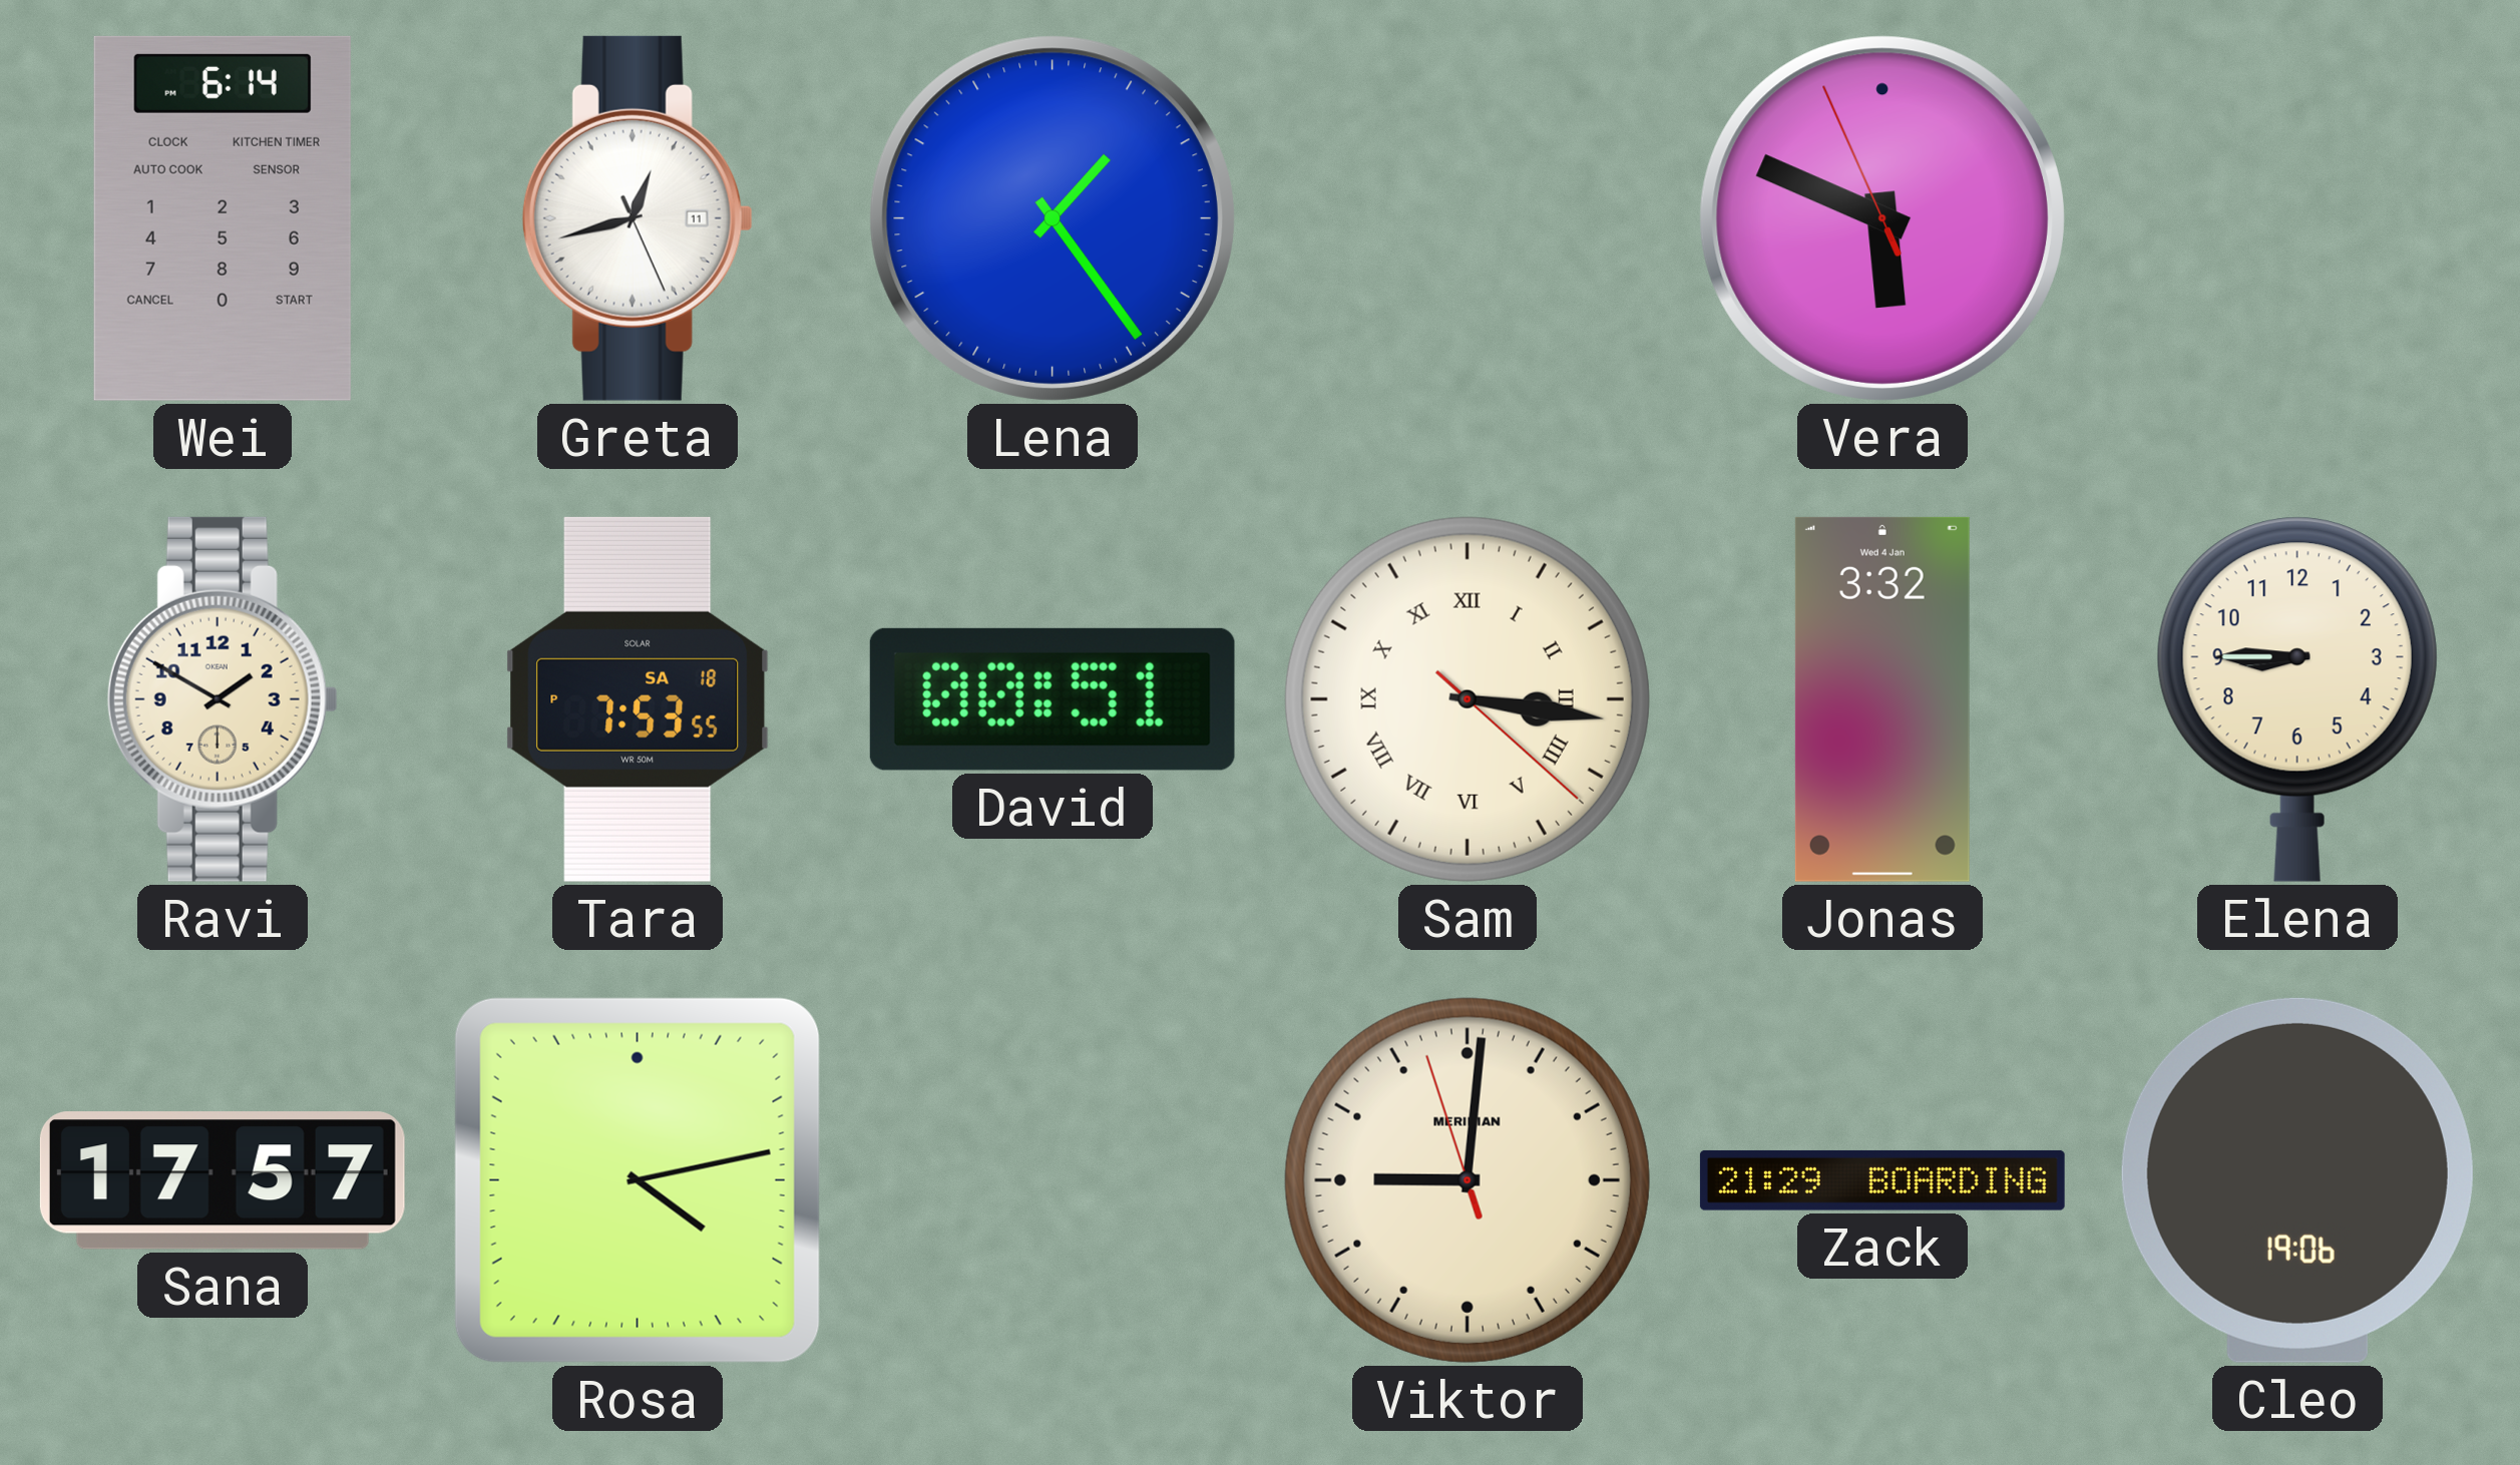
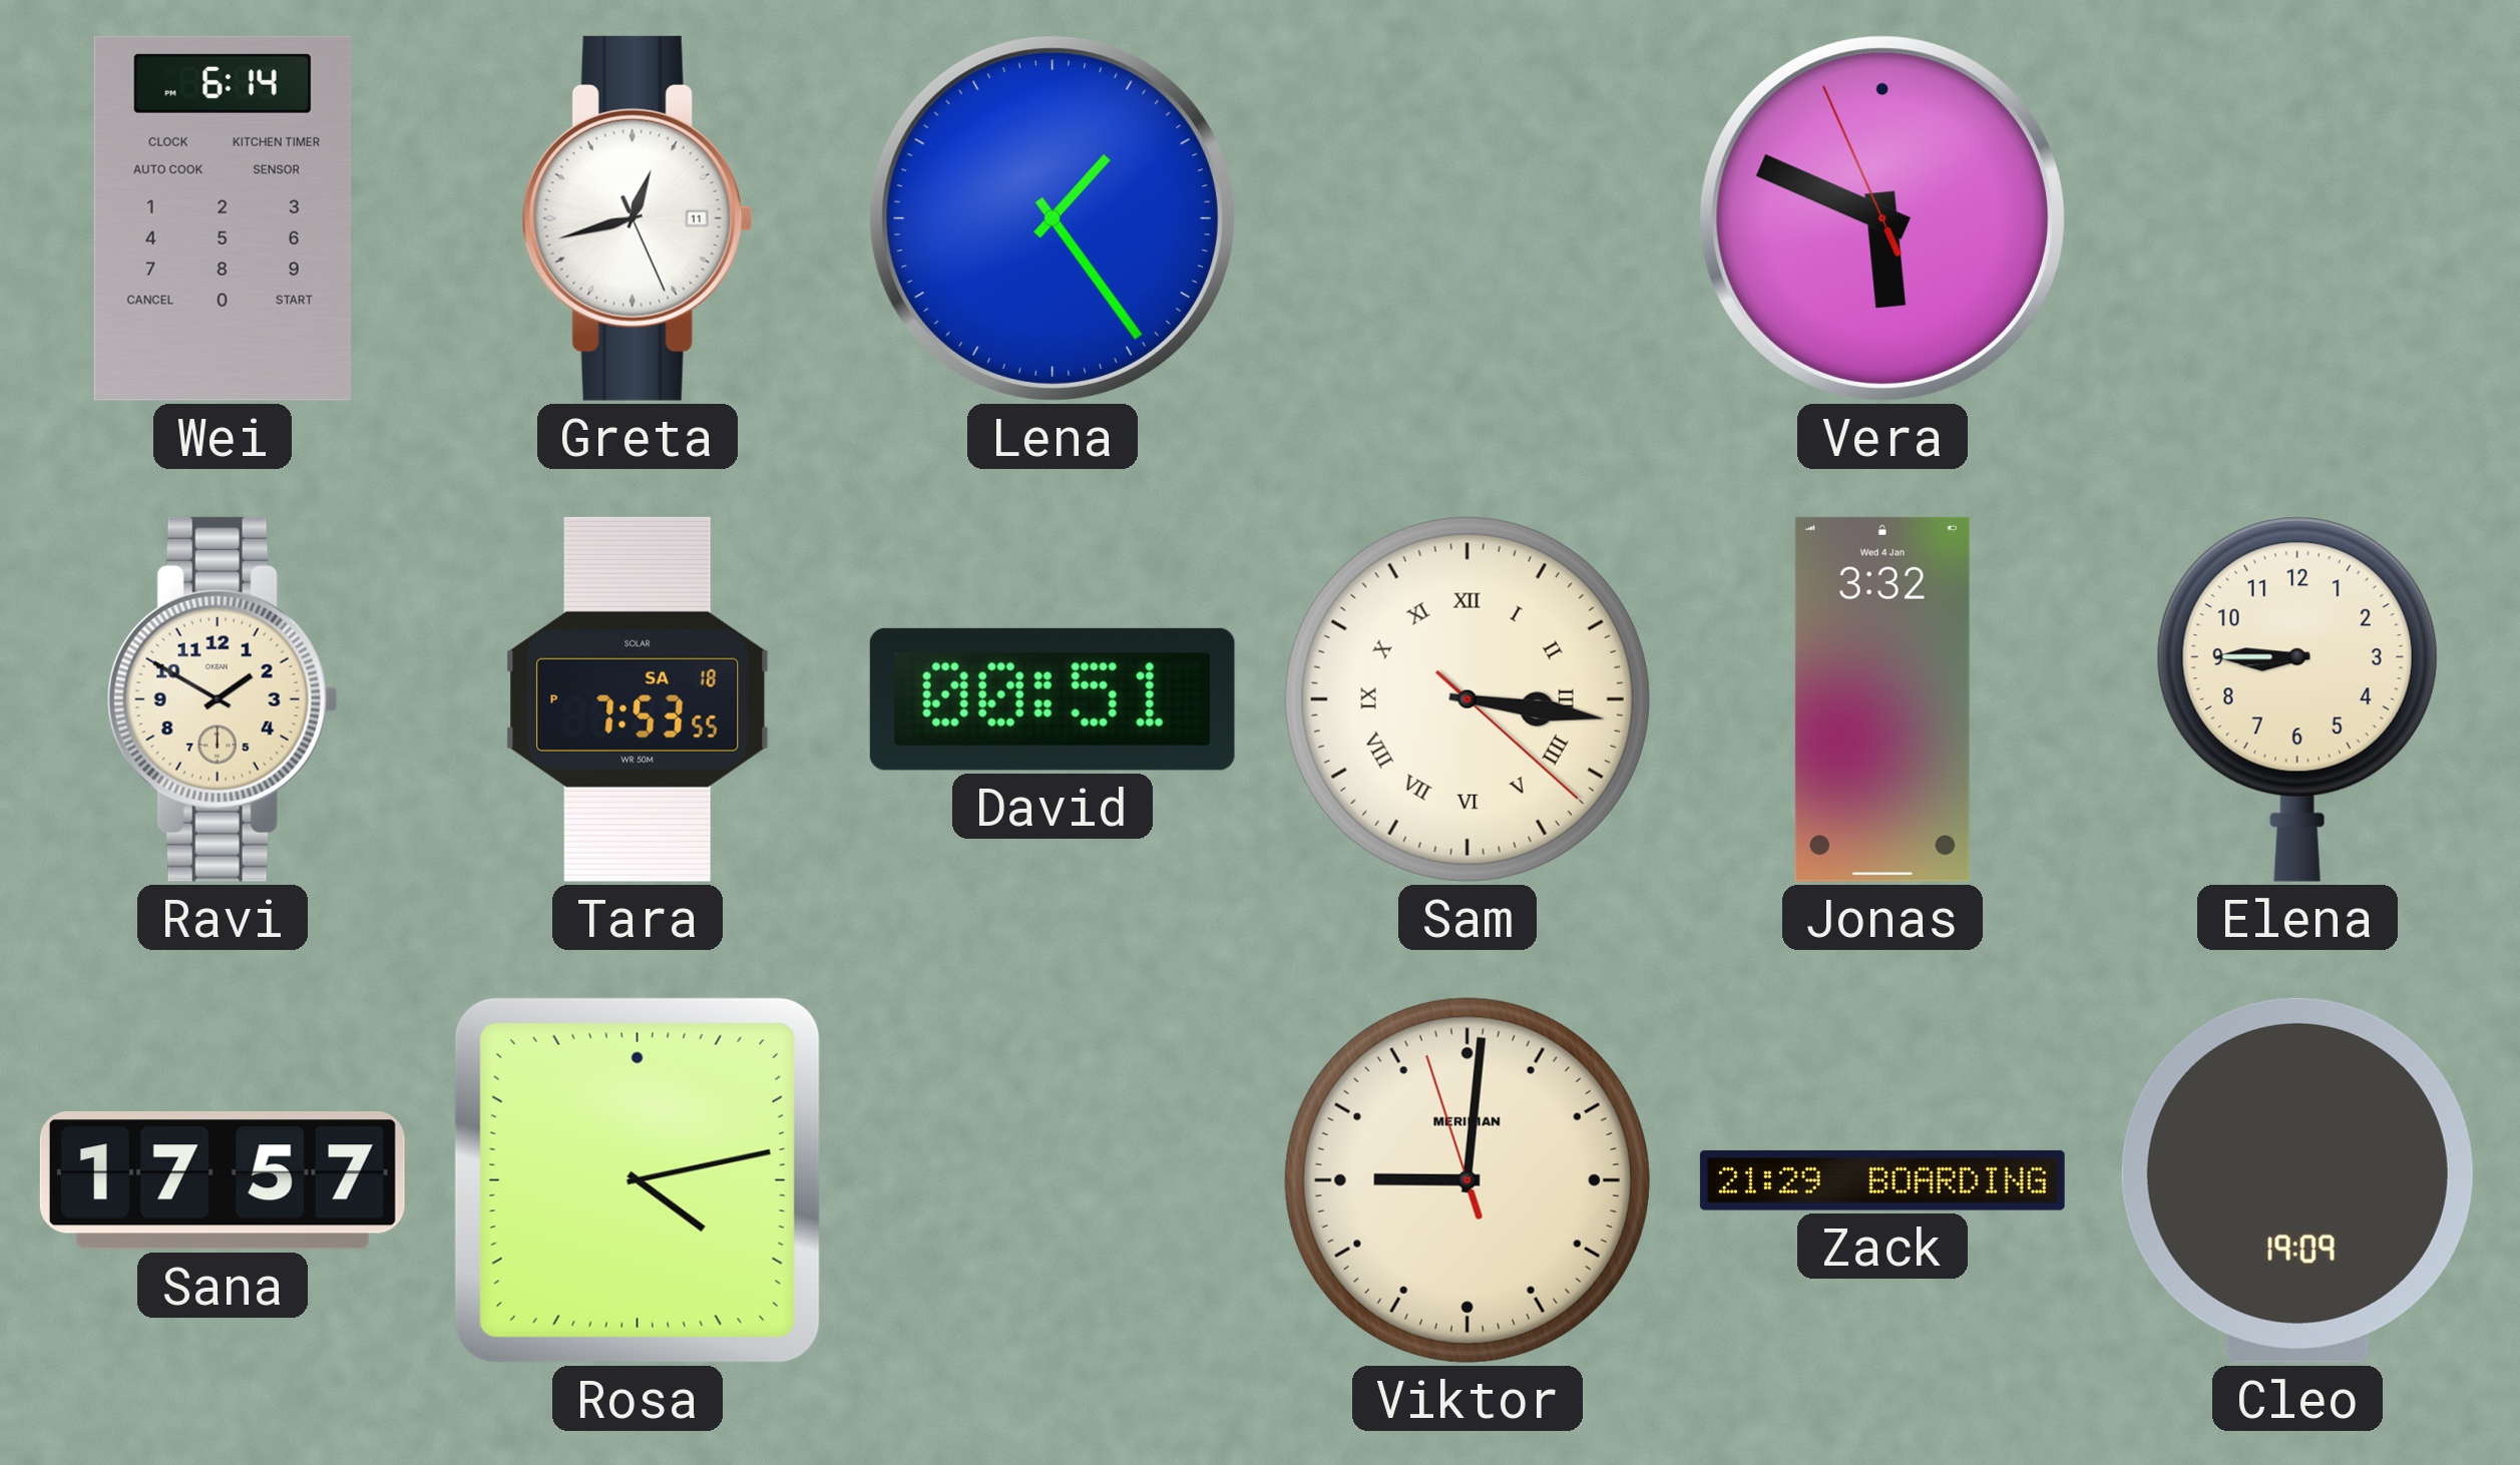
Cleo: 19:06 -> 19:09 (2297, 1180)
